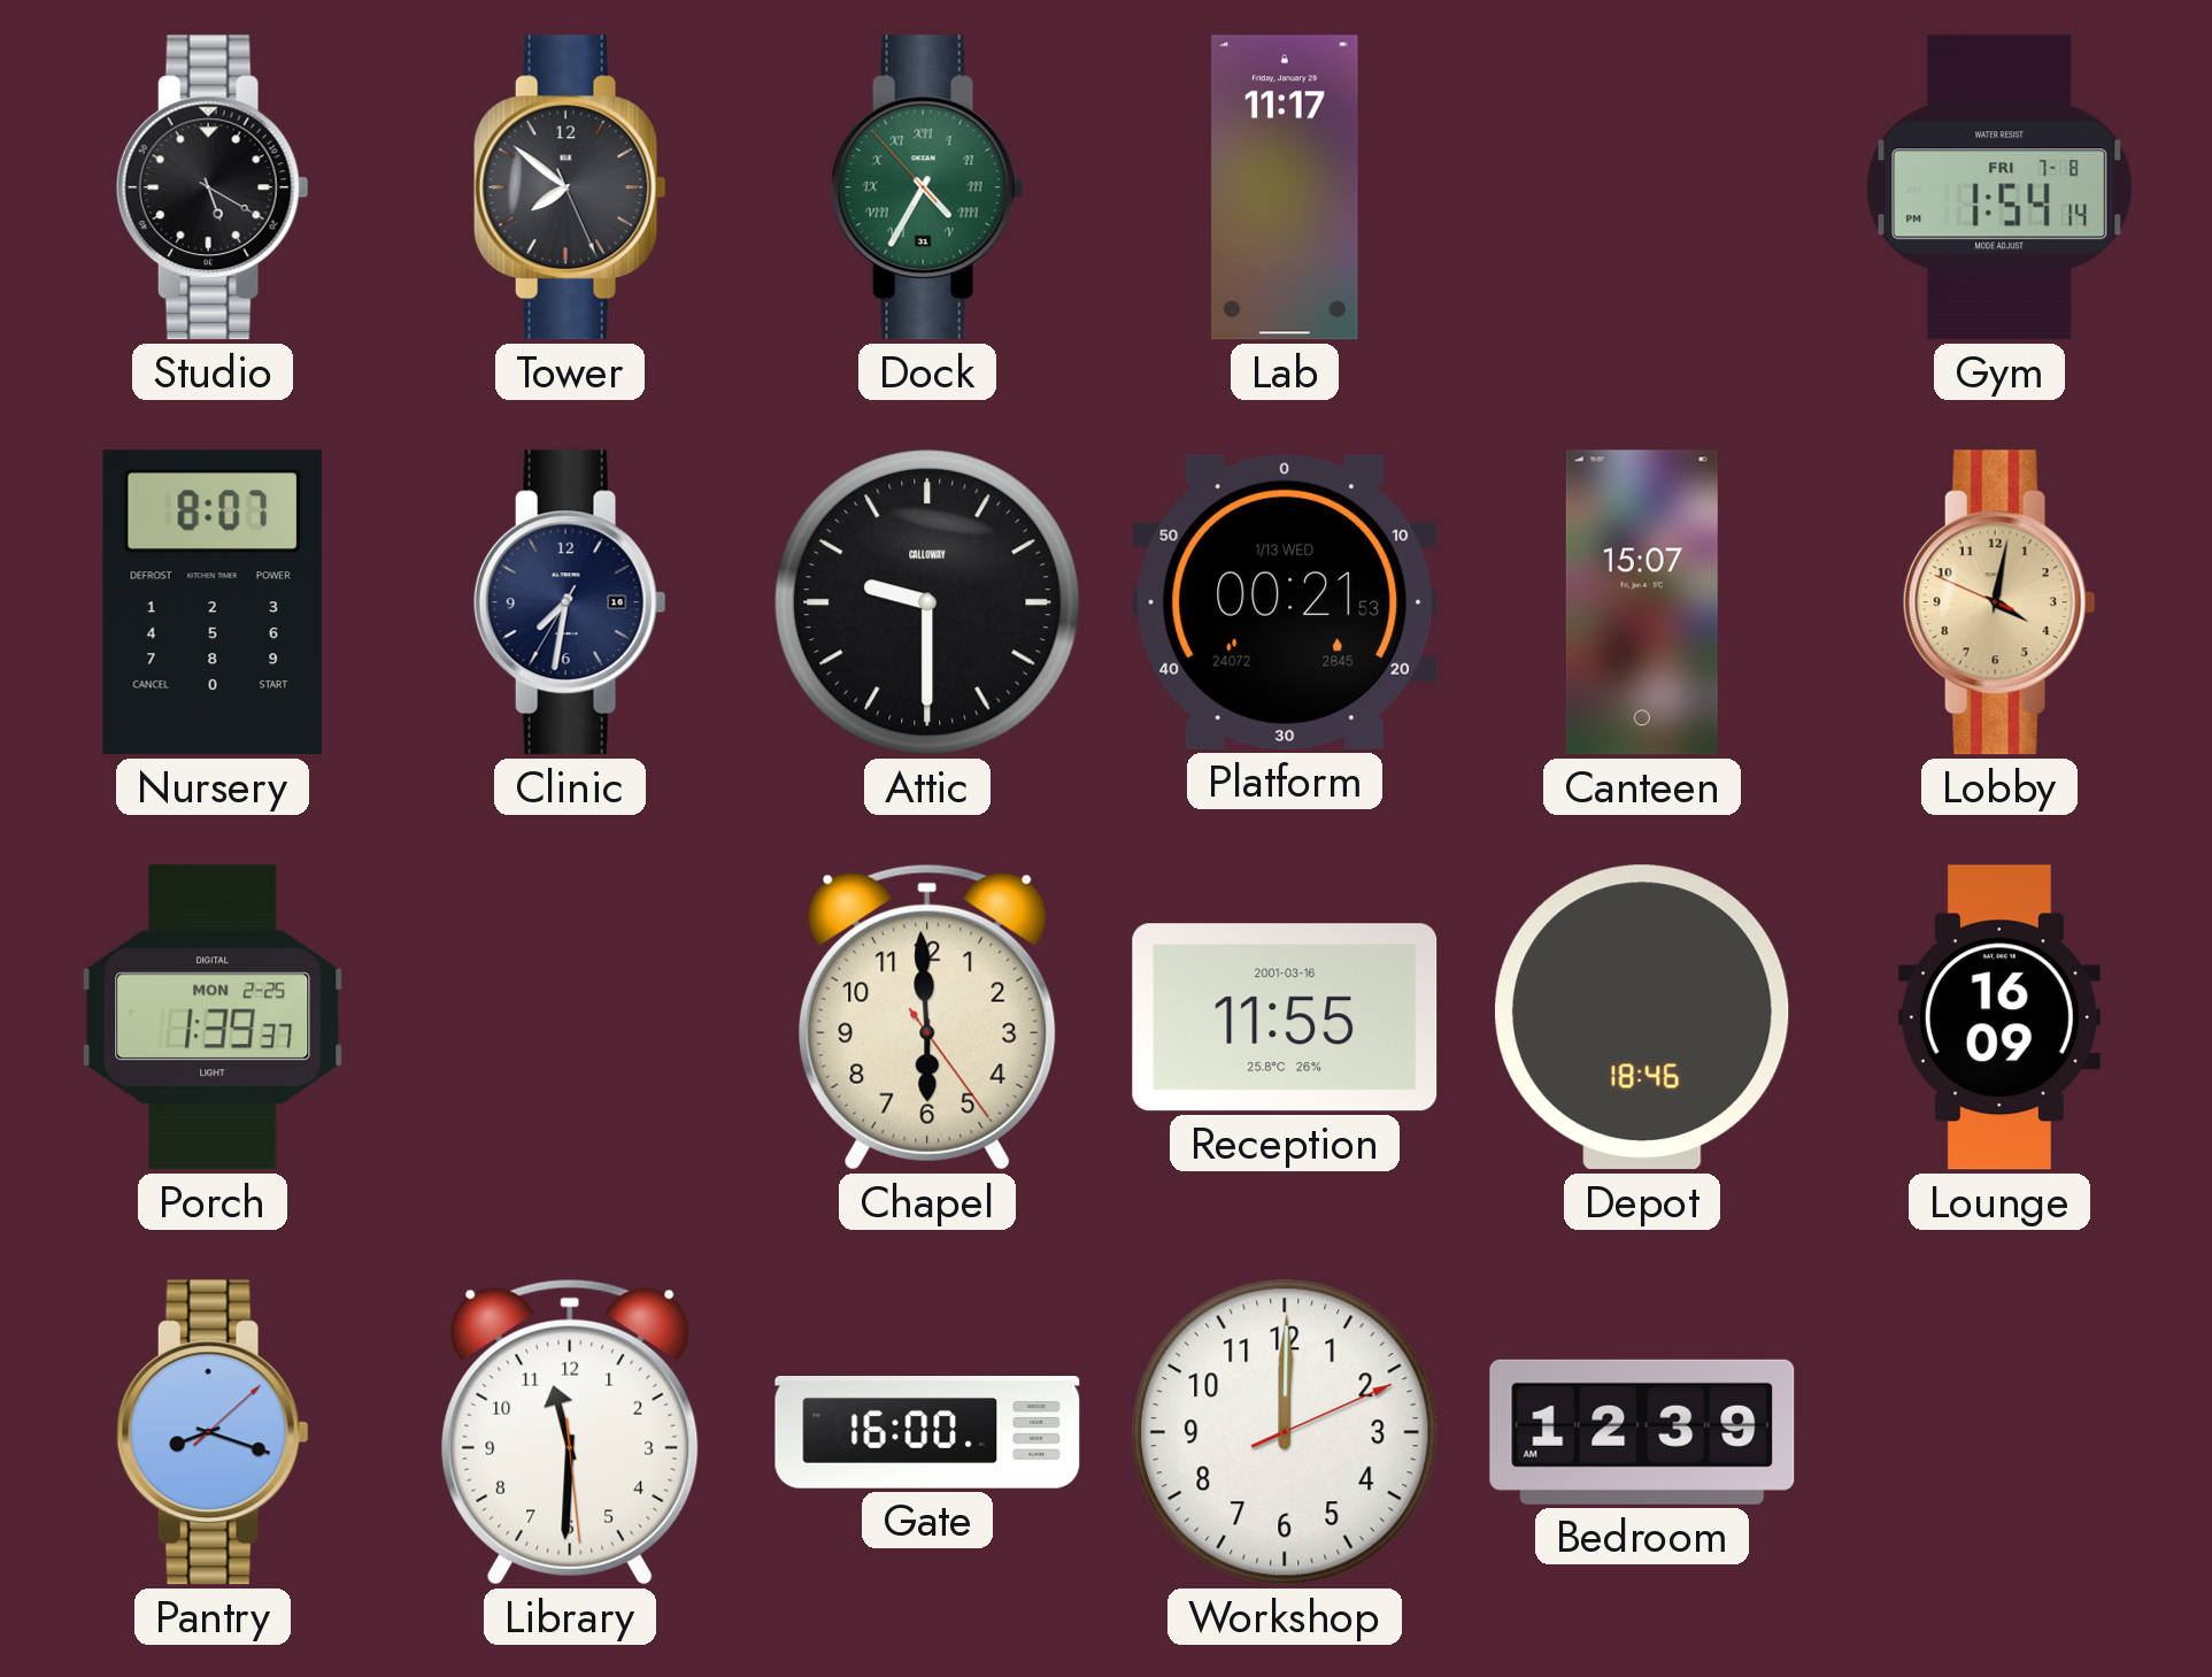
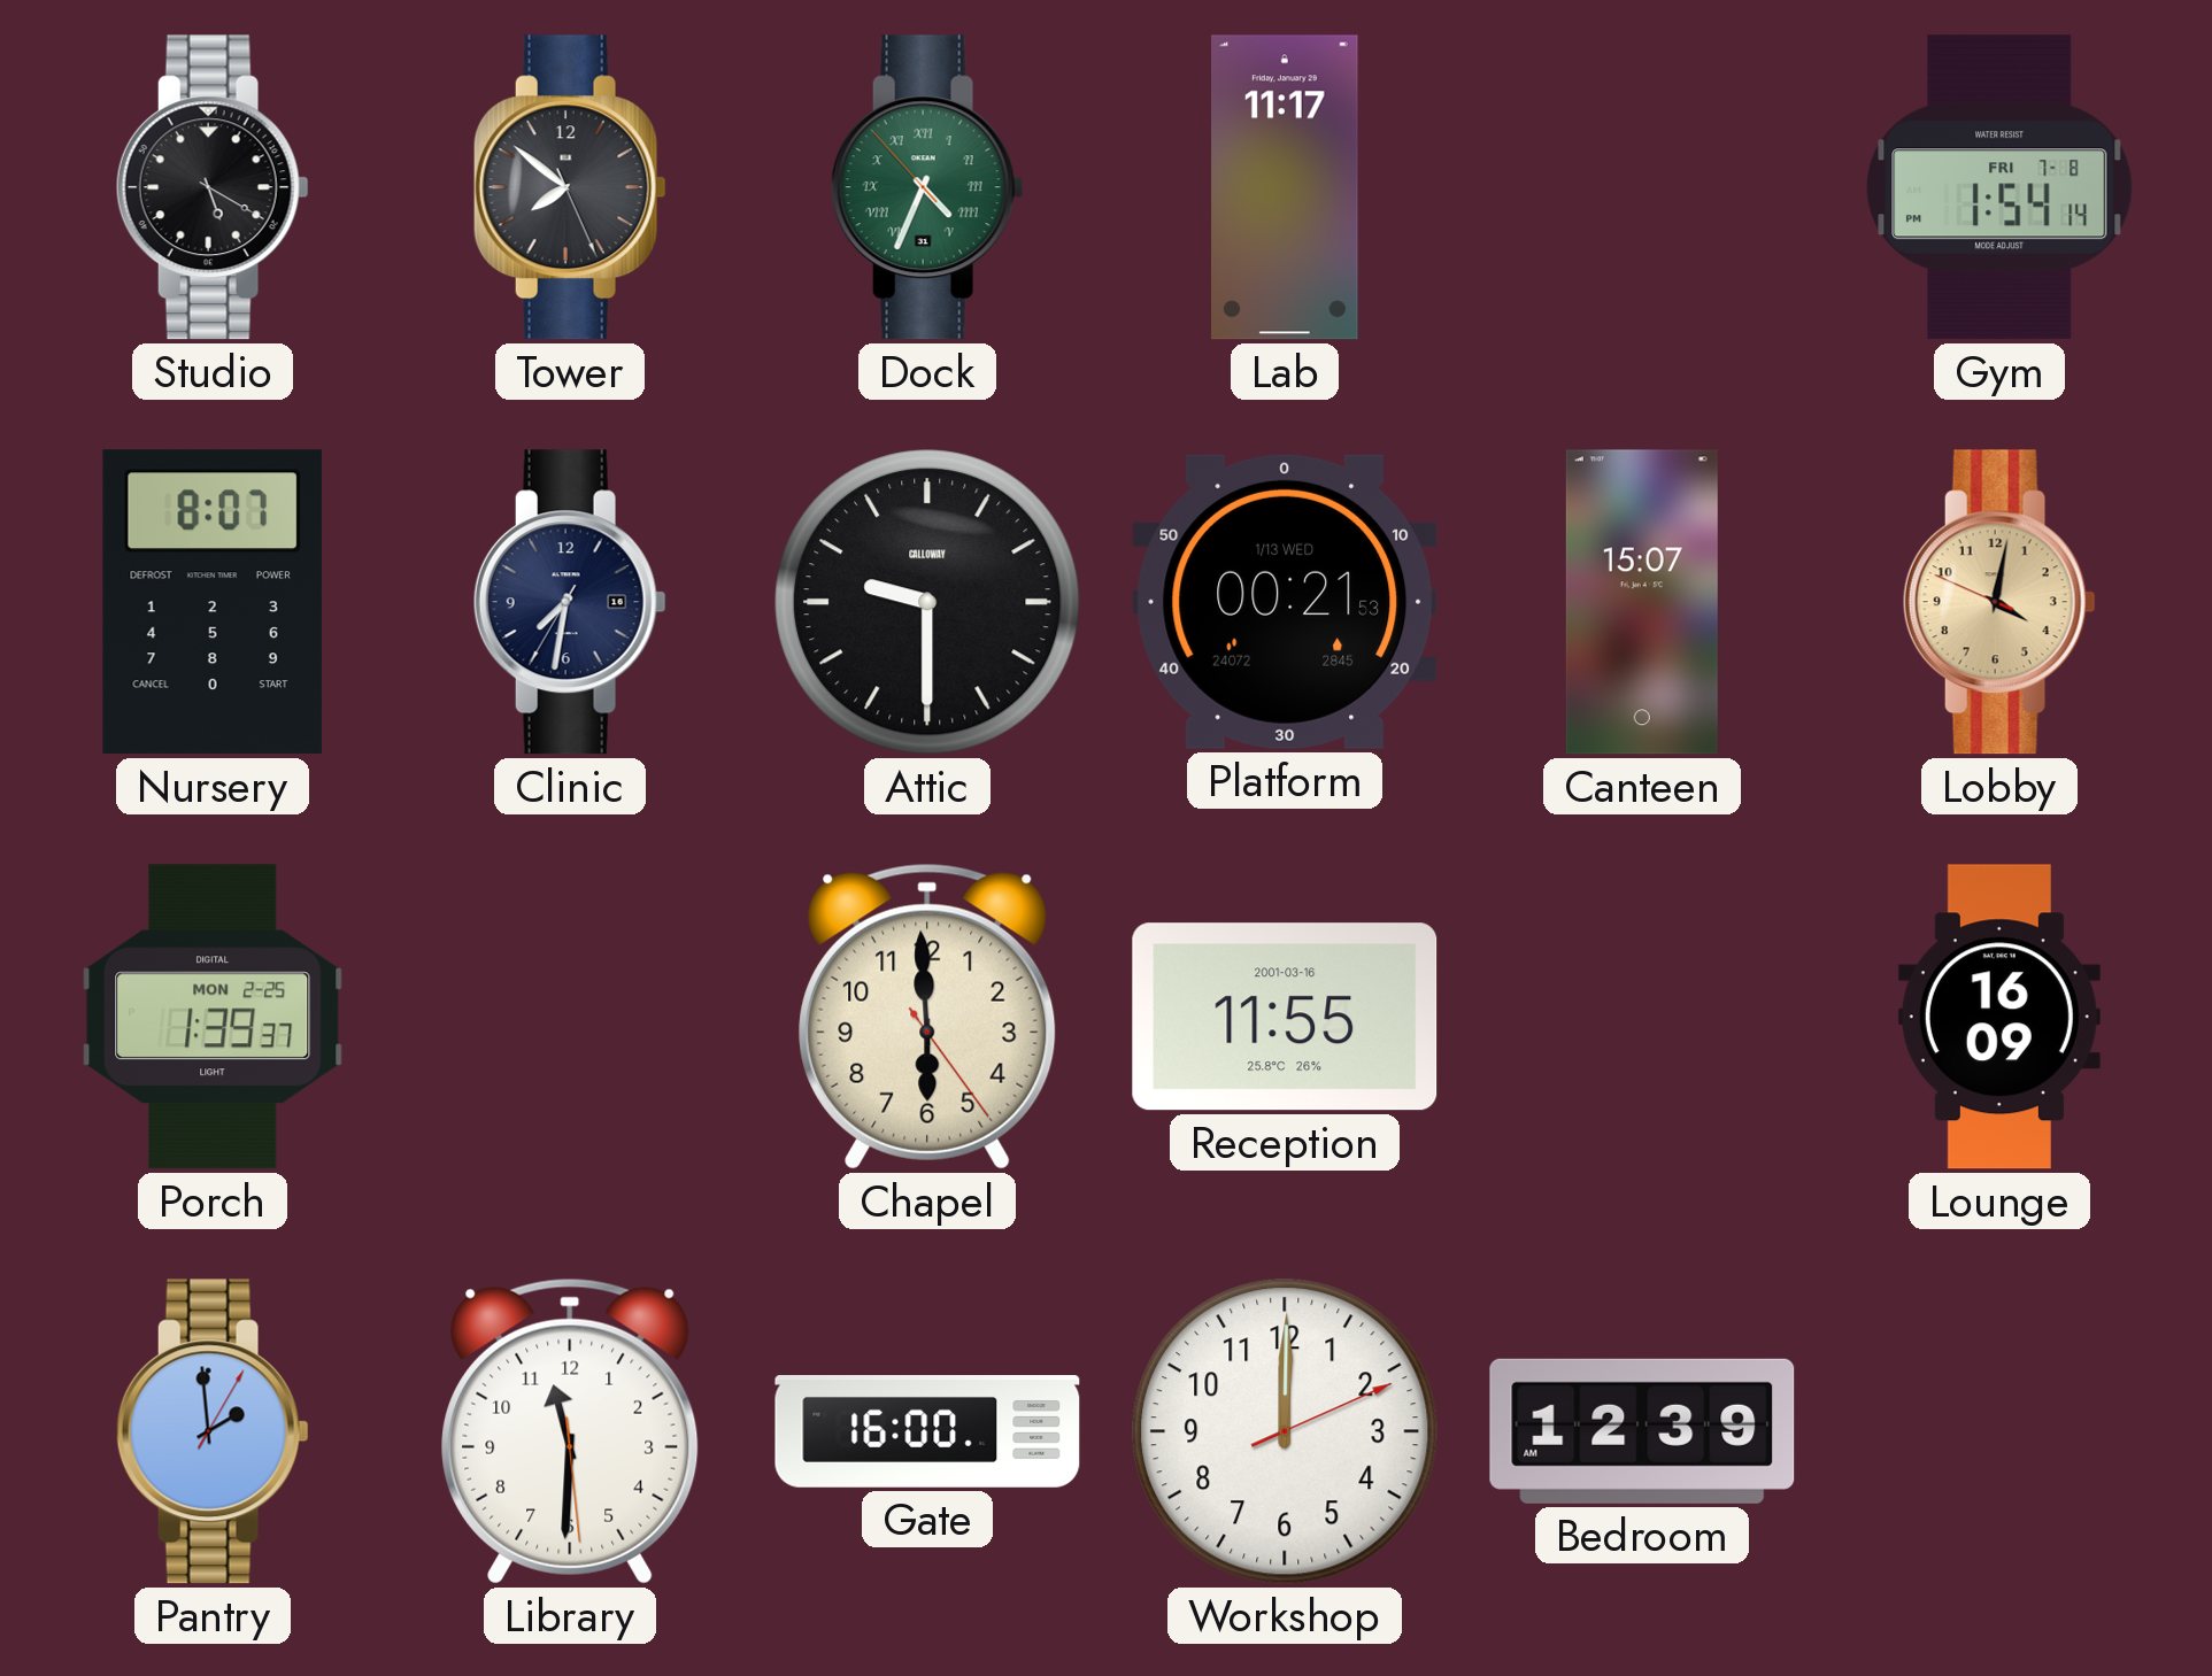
Dock: 4:34 -> 4:33 (927, 187)
Depot: 18:46 -> none (1642, 1017)
Pantry: 8:18 -> 1:59 (213, 1431)
